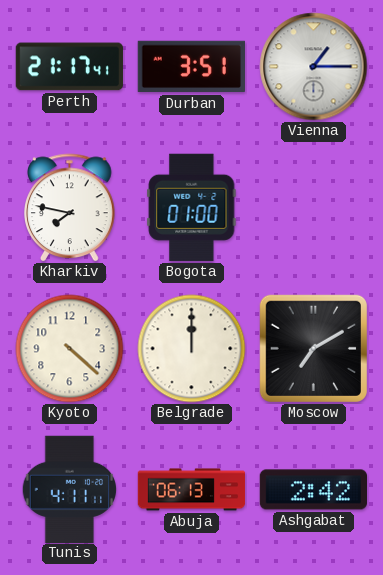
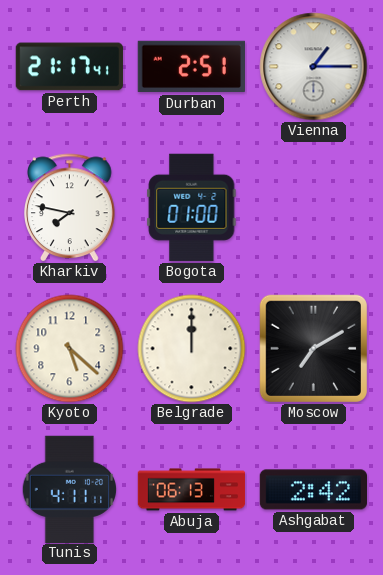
Durban: 3:51 -> 2:51 (191, 67)
Kyoto: 4:22 -> 5:22 (70, 349)
